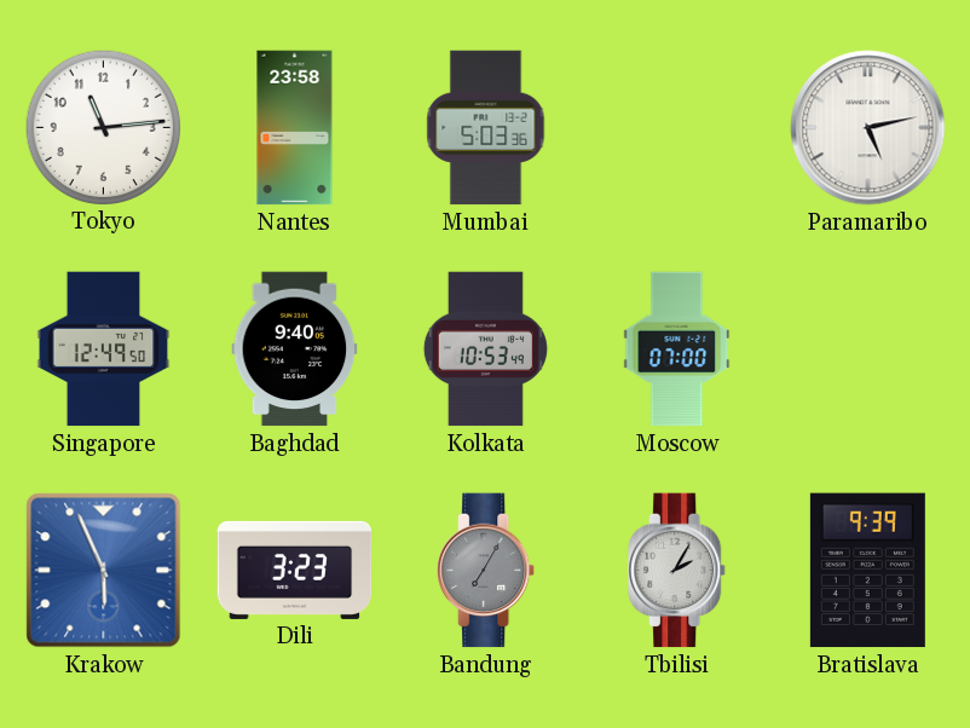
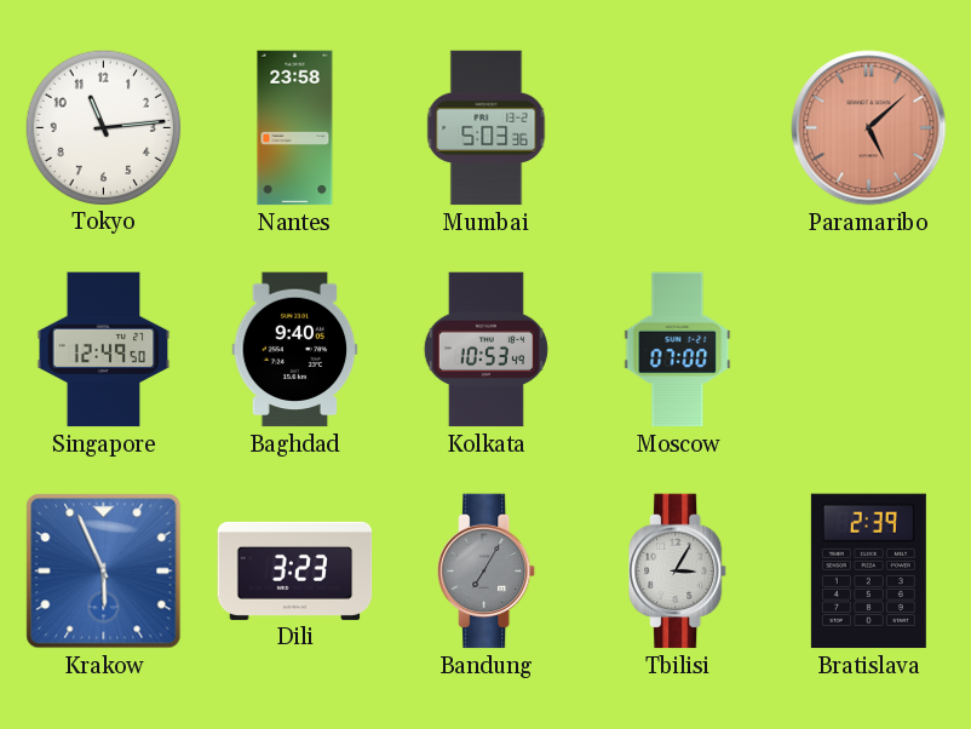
Paramaribo: 5:13 -> 5:08 (869, 128)
Paramaribo dial: white -> salmon (869, 128)
Tbilisi: 2:05 -> 3:05 (678, 572)
Bratislava: 9:39 -> 2:39 (868, 572)
